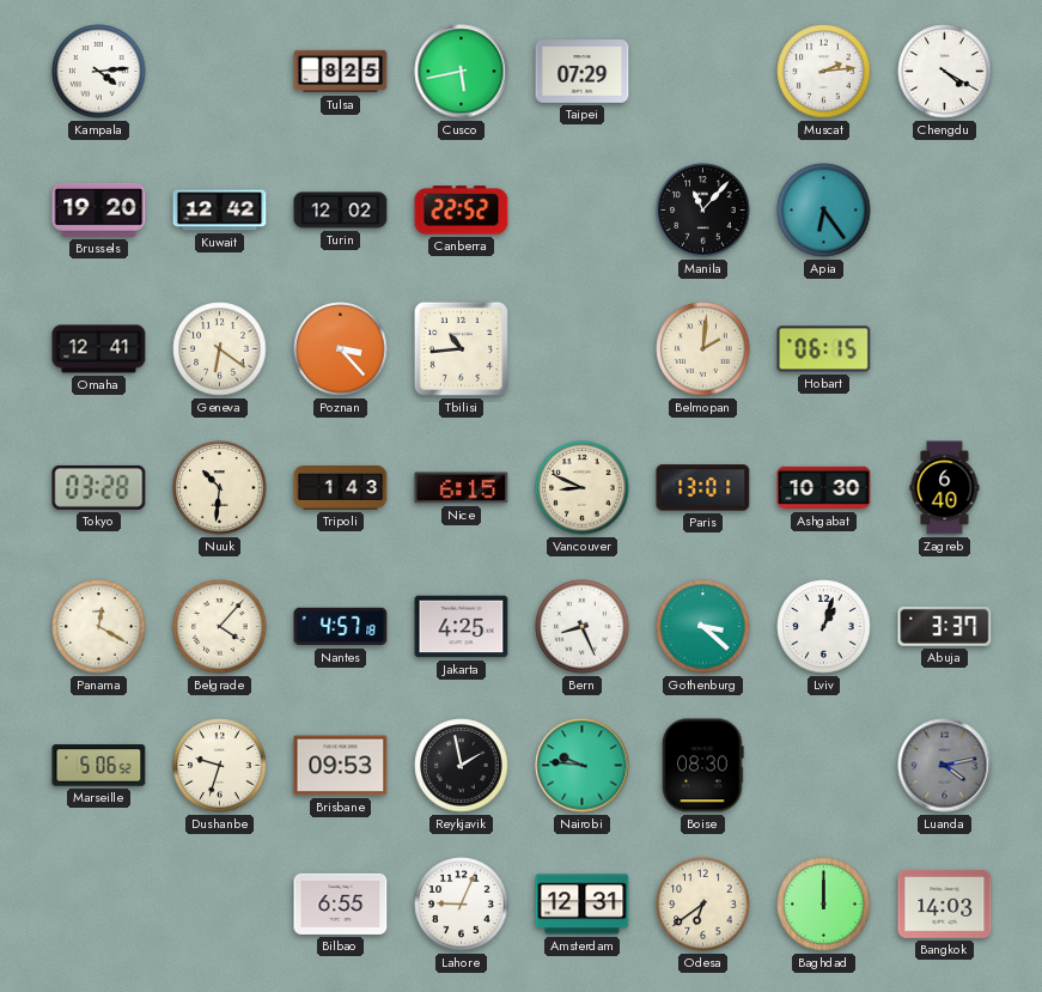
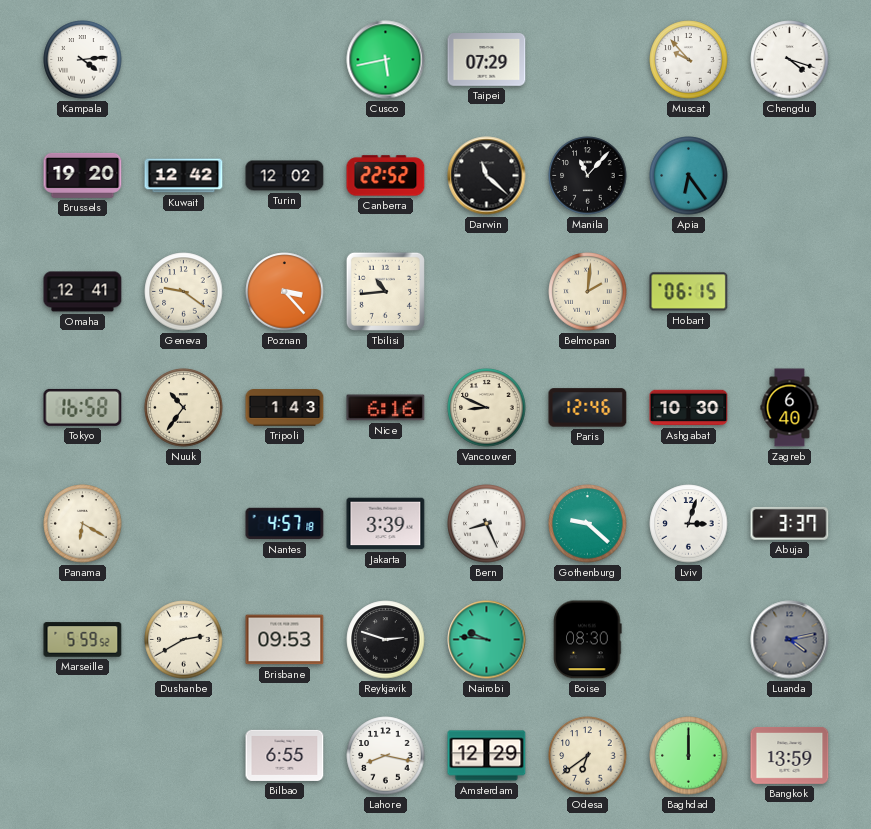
Tulsa: 8:25 -> none (341, 72)
Muscat: 2:14 -> 9:53 (689, 60)
Chengdu: 4:20 -> 4:18 (790, 60)
Darwin: none -> 11:22 (487, 176)
Geneva: 6:21 -> 9:21 (184, 292)
Tokyo: 03:28 -> 16:58 (83, 407)
Nuuk: 10:31 -> 10:36 (184, 408)
Nice: 6:15 -> 6:16 (386, 408)
Paris: 13:01 -> 12:46 (588, 408)
Panama: 12:20 -> 6:20 (83, 524)
Belgrade: 4:07 -> none (220, 627)
Jakarta: 4:25 -> 3:39 (386, 524)
Gothenburg: 3:22 -> 9:22 (588, 524)
Lviv: 1:03 -> 3:03 (689, 524)
Marseille: 5:06 -> 5:59 (83, 640)
Dushanbe: 9:33 -> 2:40 (184, 640)
Reykjavik: 1:58 -> 2:48 (386, 640)
Lahore: 9:04 -> 8:17 (386, 756)
Amsterdam: 12:31 -> 12:29 (487, 756)
Bangkok: 14:03 -> 13:59 (790, 755)
